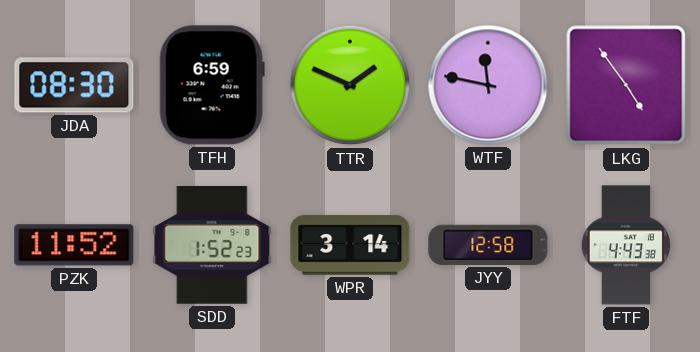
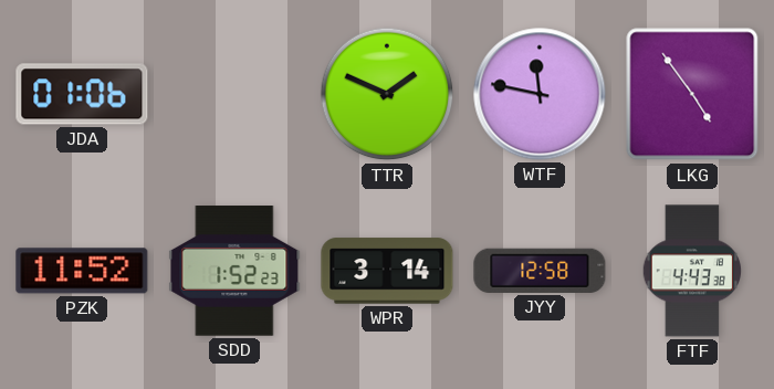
JDA: 08:30 -> 01:06 (82, 94)
TFH: 6:59 -> none (212, 85)
